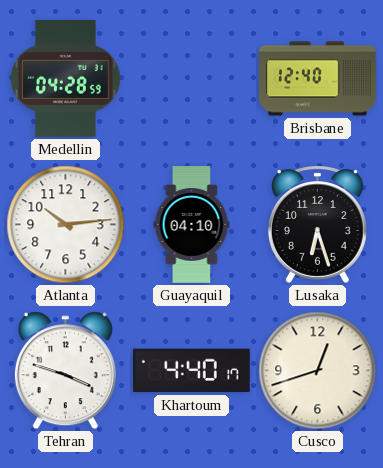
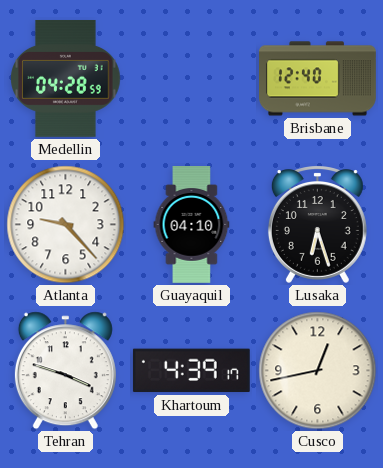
Atlanta: 10:14 -> 9:23 (66, 225)
Khartoum: 4:40 -> 4:39 (191, 371)
Cusco: 12:42 -> 12:43 (318, 371)
